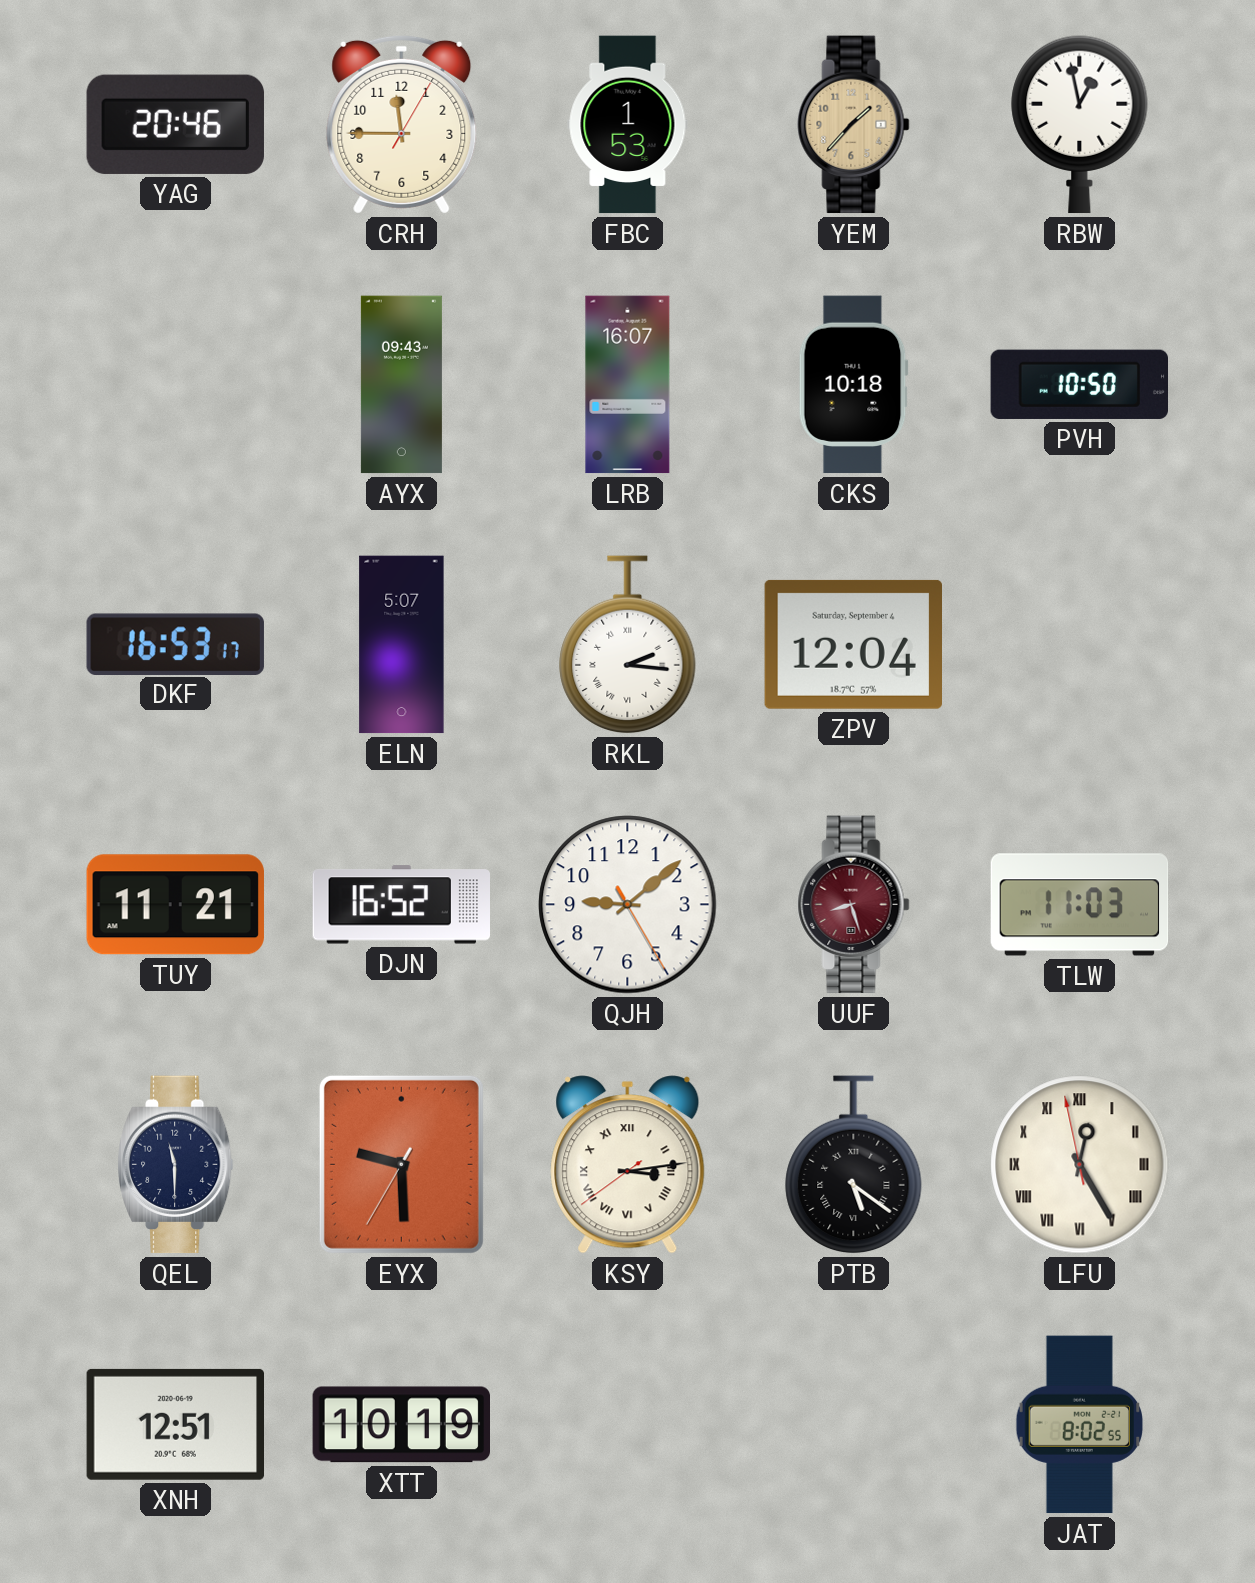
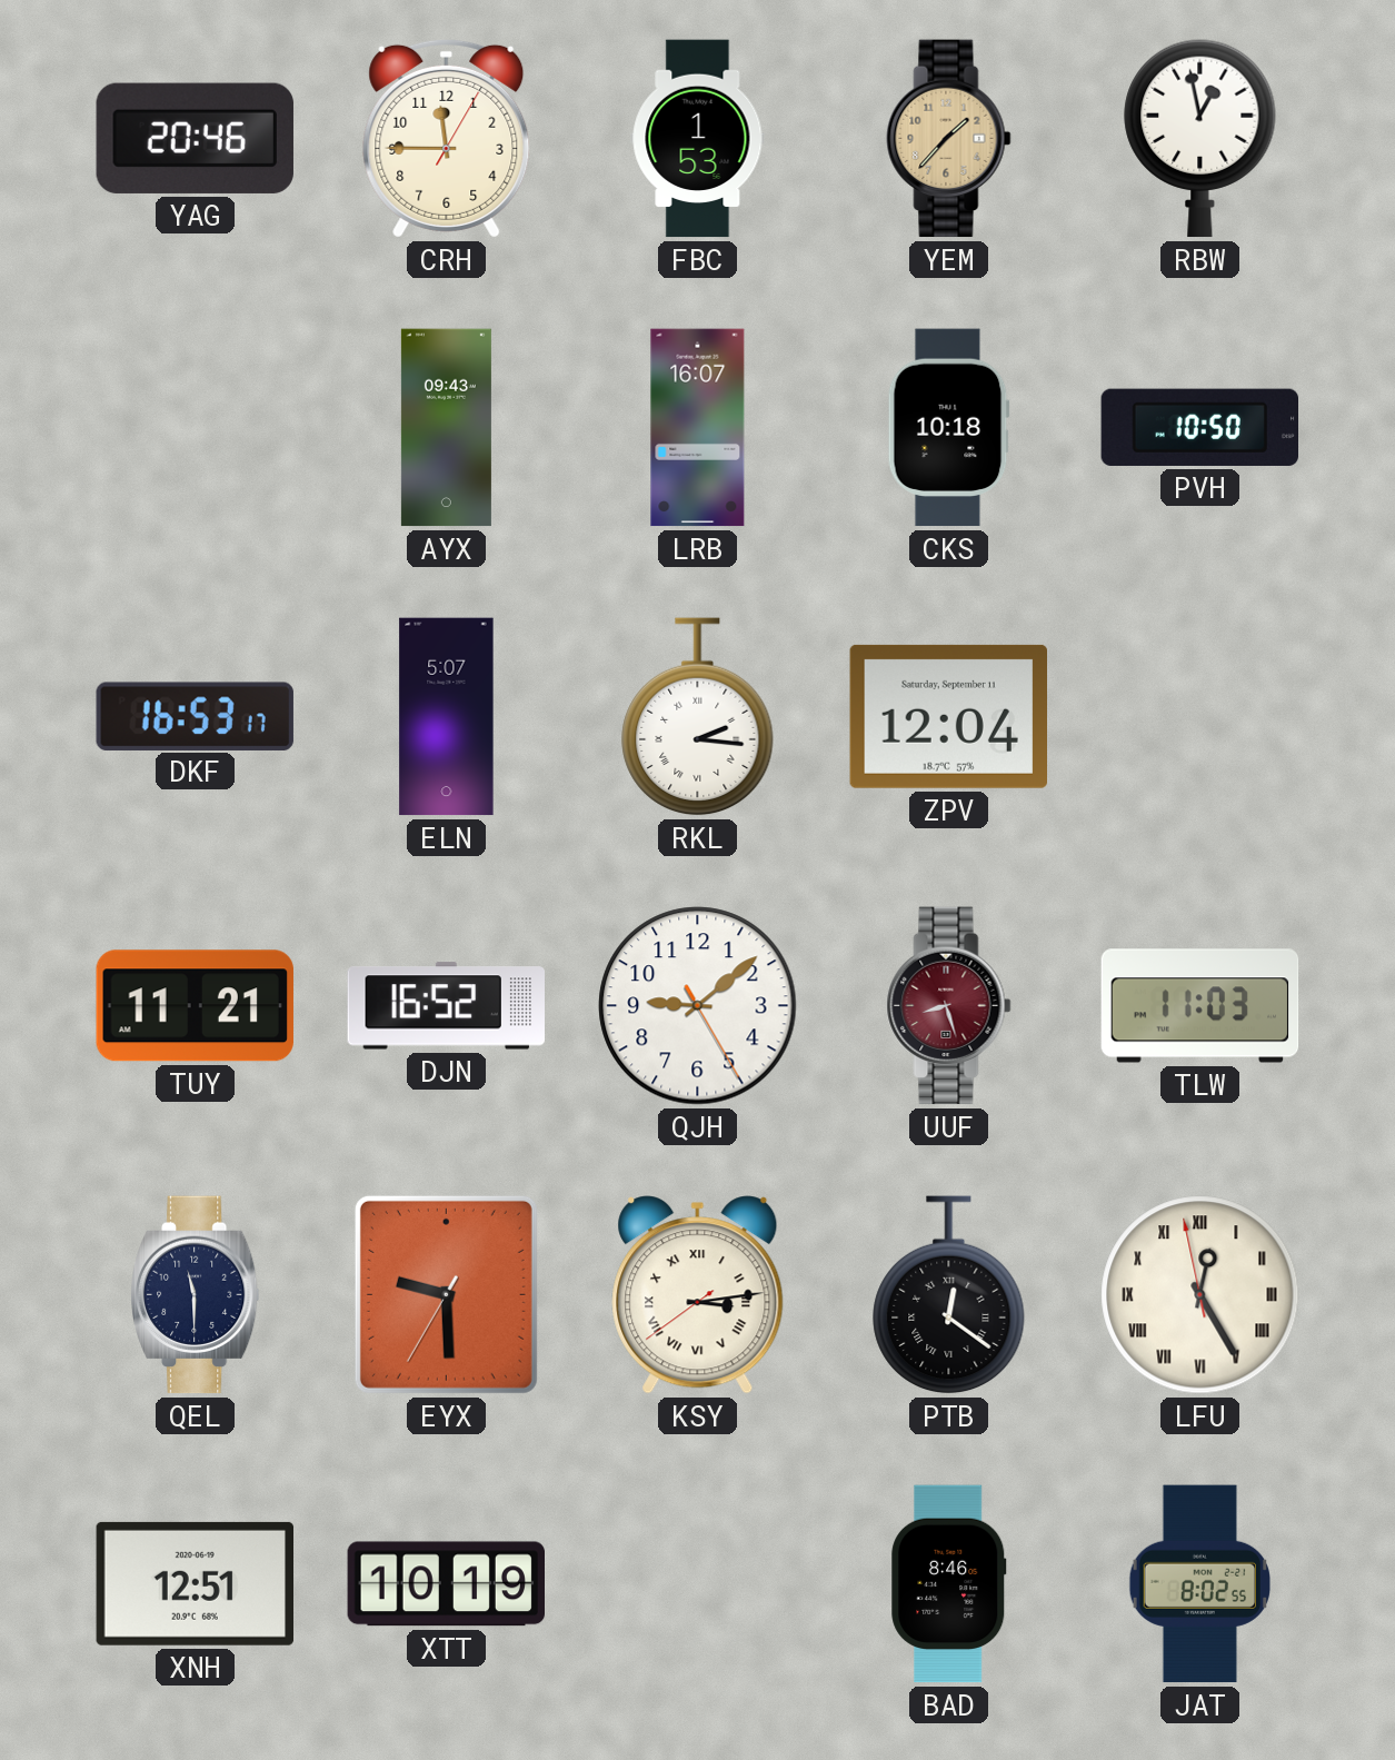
ZPV date: Saturday, September 4 -> Saturday, September 11 (948, 716)
PTB: 5:21 -> 12:21 (949, 1295)
BAD: none -> 8:46 (949, 1584)
